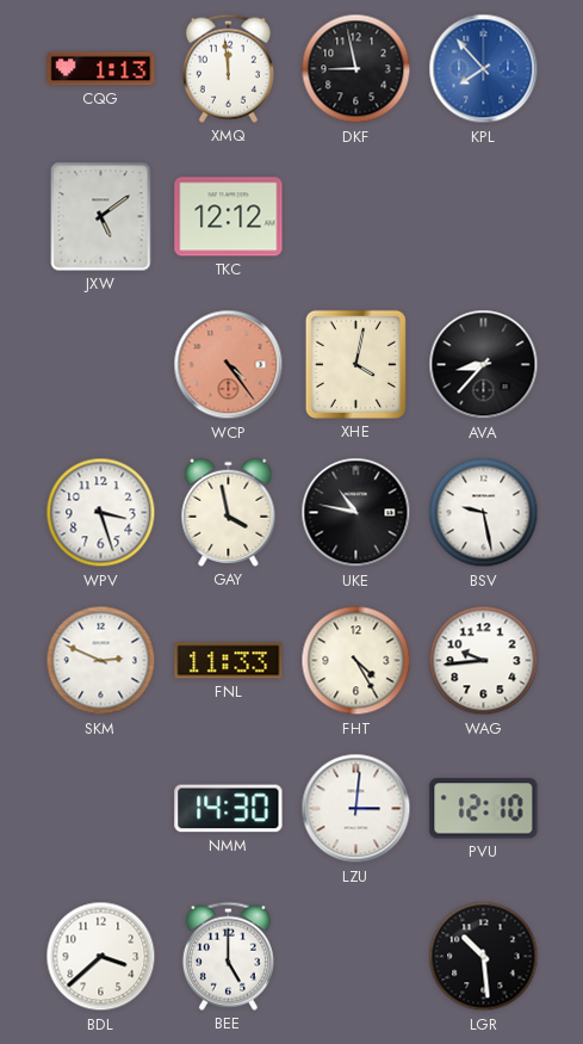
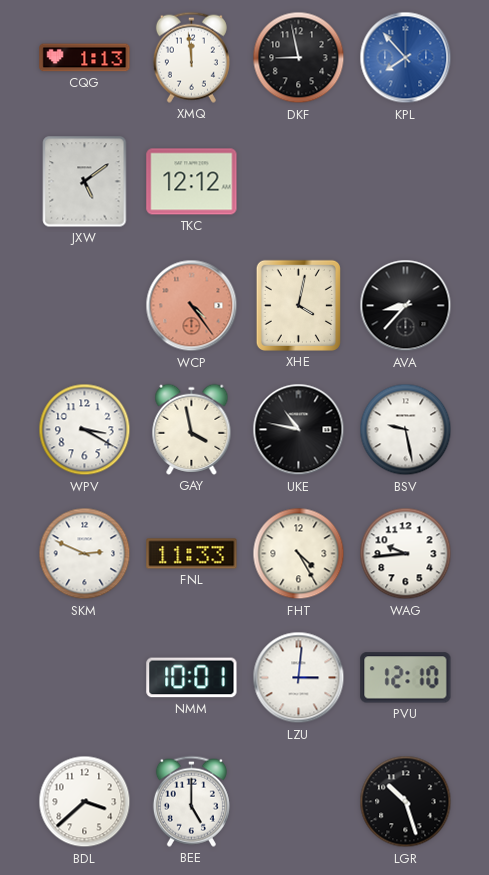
WPV: 3:27 -> 3:20 (85, 430)
NMM: 14:30 -> 10:01 (192, 678)
LGR: 10:29 -> 10:27 (406, 802)
